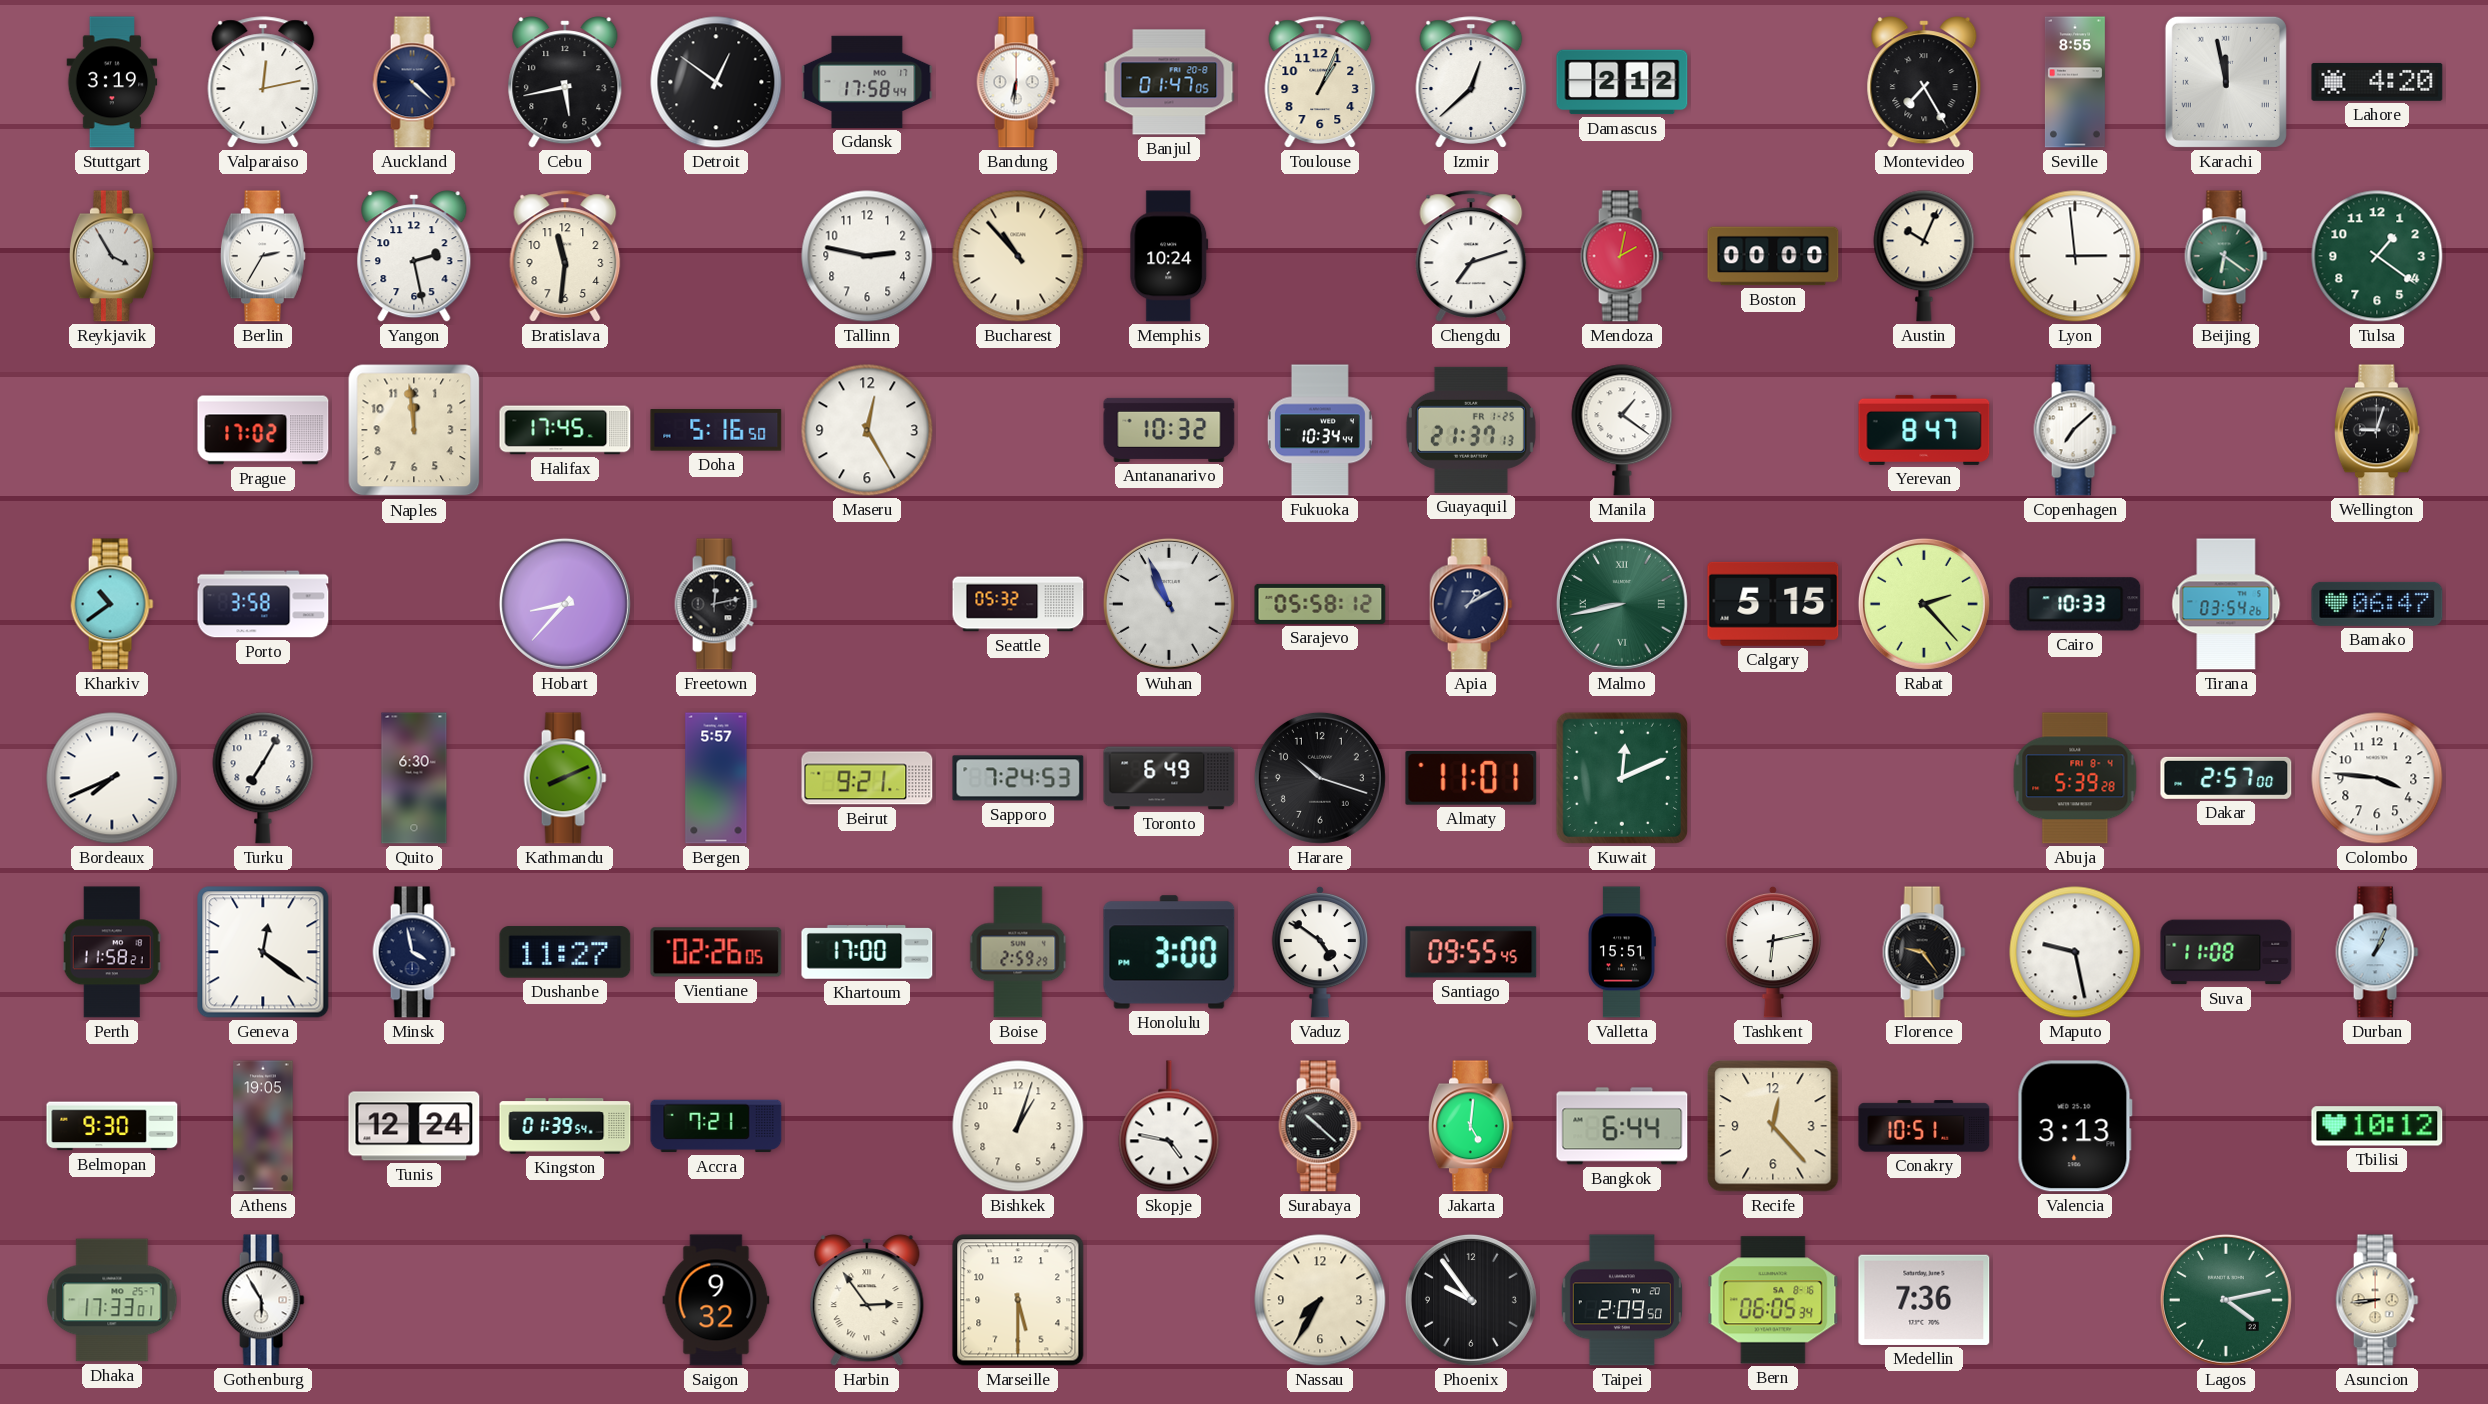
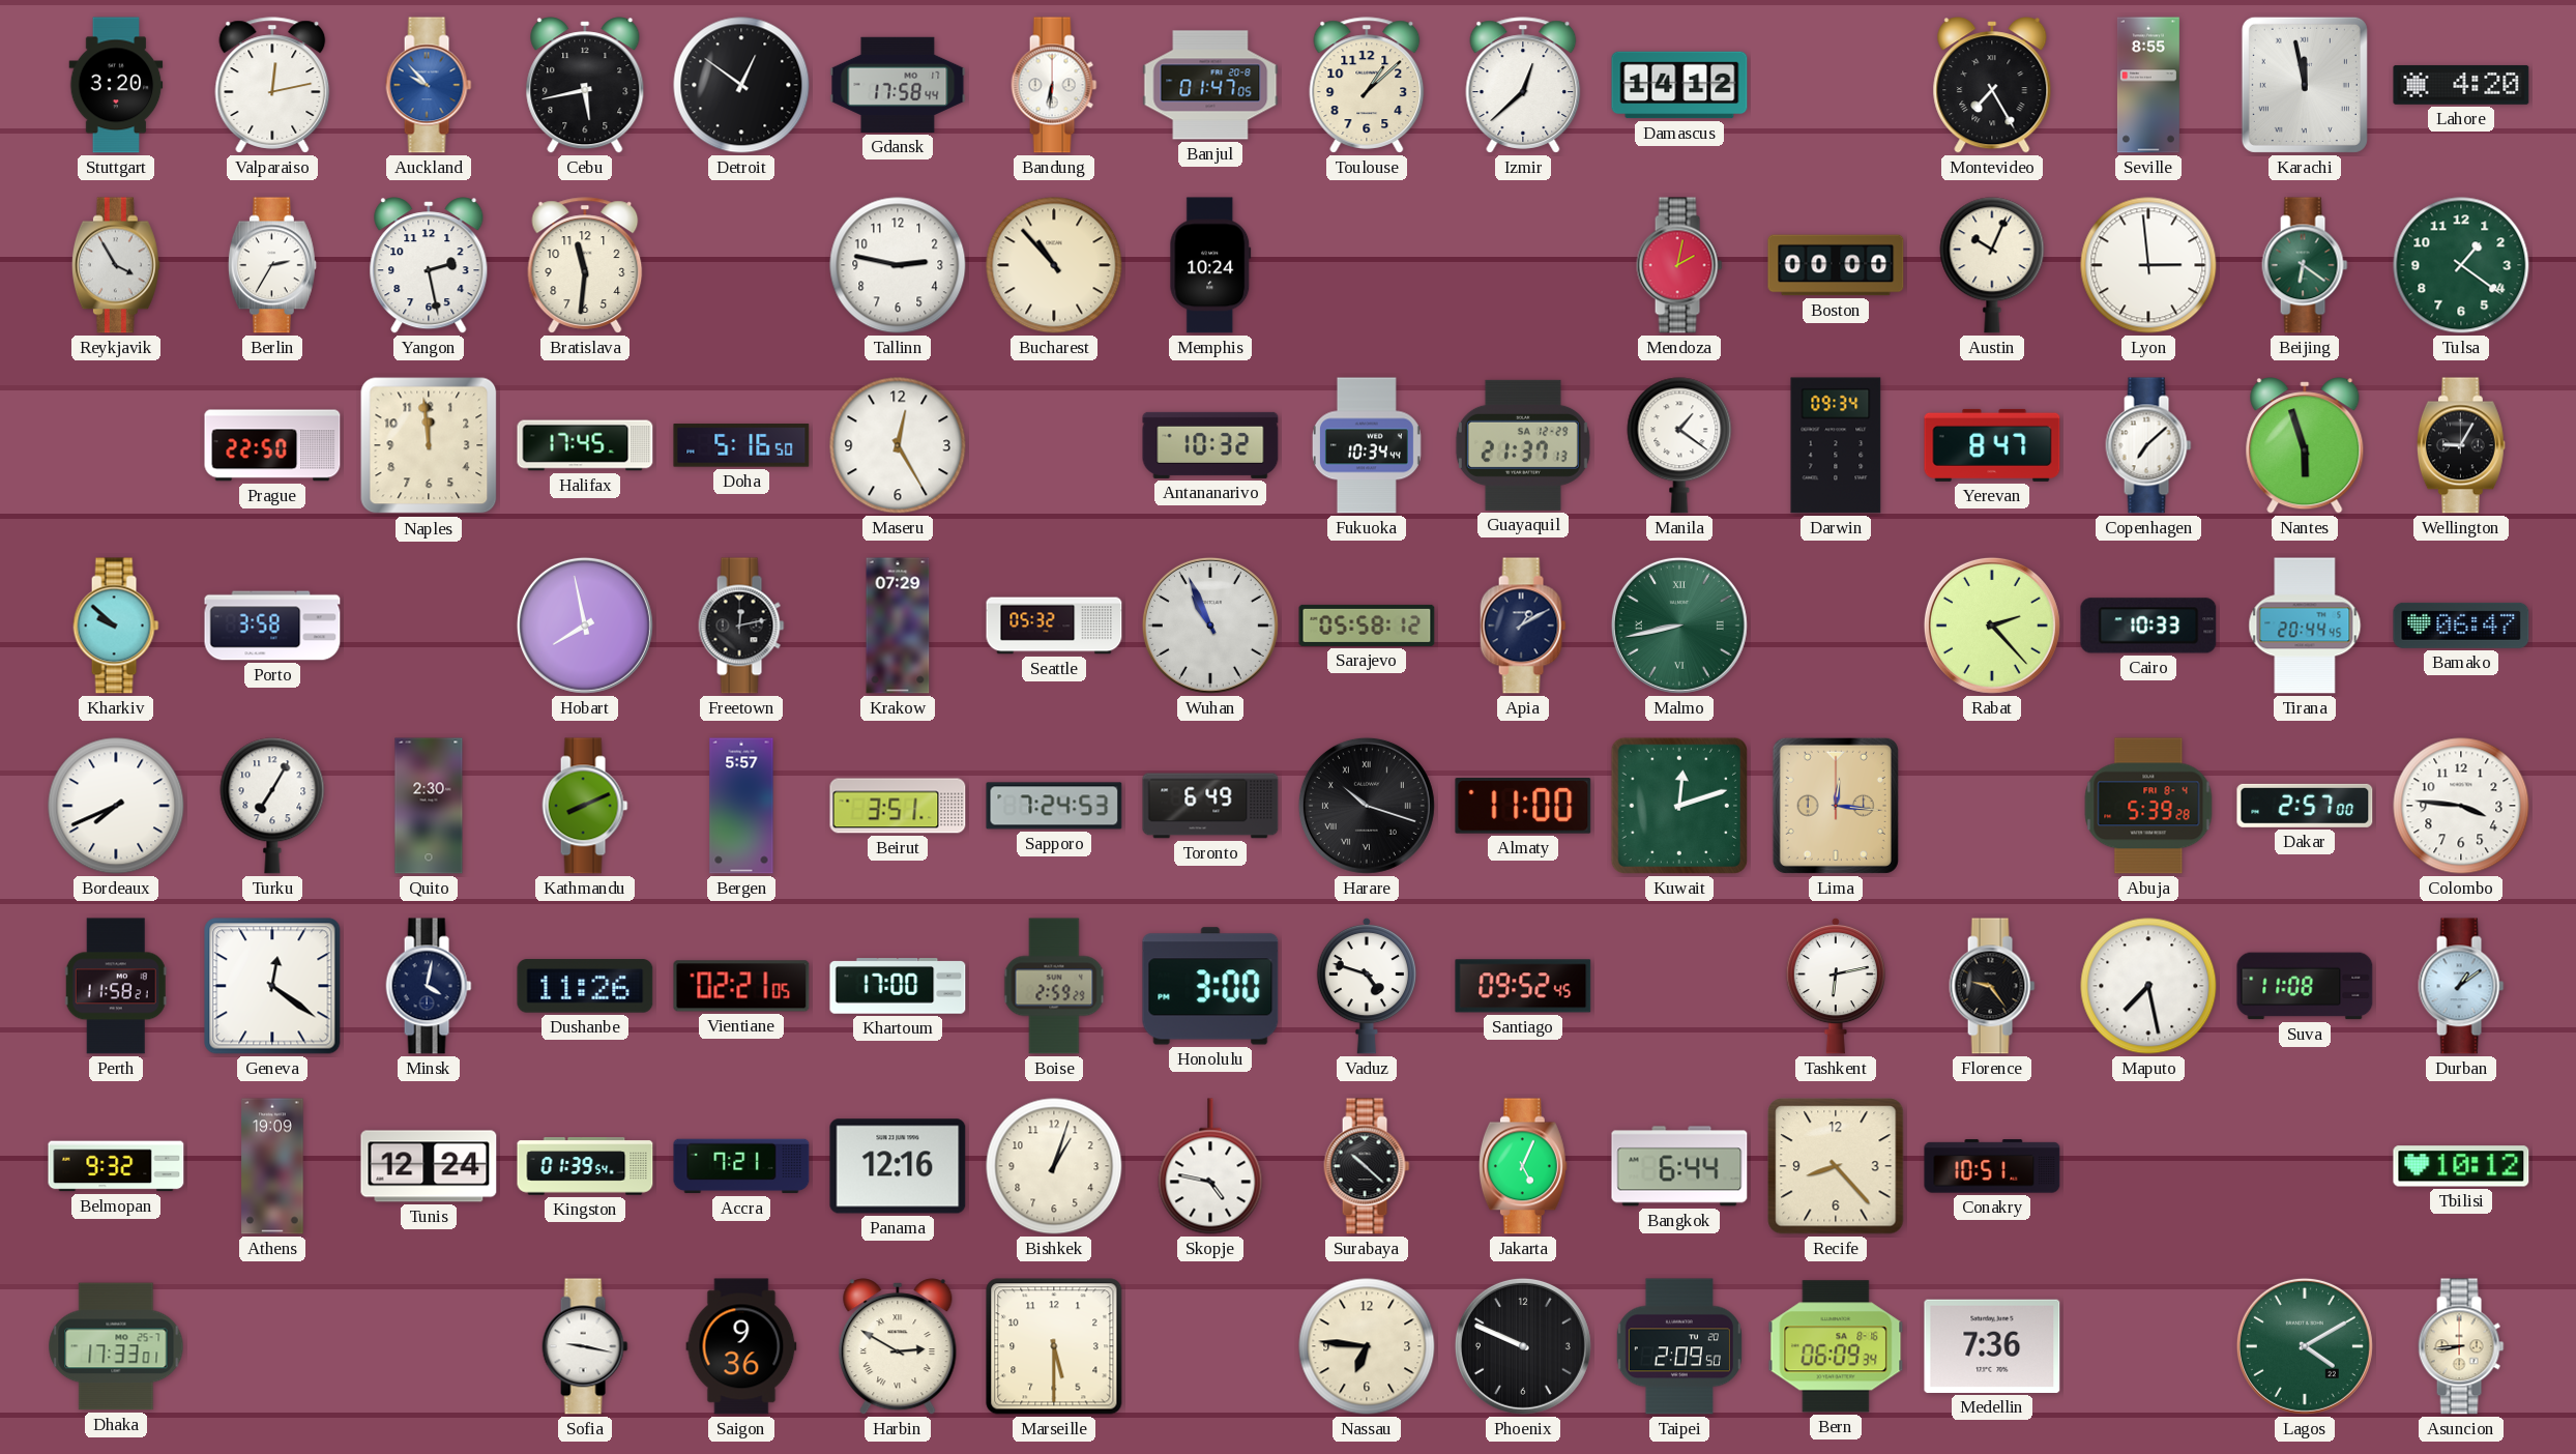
Stuttgart: 3:19 -> 3:20 (116, 85)
Auckland: 4:22 -> 9:53 (429, 85)
Auckland dial: navy -> blue (429, 85)
Toulouse: 1:04 -> 1:08 (1367, 85)
Damascus: 2:12 -> 14:12 (1679, 85)
Chengdu: 7:12 -> none (1471, 256)
Prague: 17:02 -> 22:50 (272, 445)
Guayaquil date: FR 1-25 -> SA 12-29 (1523, 445)
Darwin: none -> 09:34 (1836, 445)
Nantes: none -> 5:57 (2305, 445)
Wellington: 9:03 -> 9:05 (2461, 445)
Kharkiv: 10:39 -> 9:52 (116, 626)
Hobart: 8:37 -> 7:58 (585, 626)
Krakow: none -> 07:29 (898, 626)
Calgary: 5:15 -> none (1773, 604)
Tirana: 03:54 -> 20:44 (2305, 626)
Quito: 6:30 -> 2:30 (429, 806)
Beirut: 9:21 -> 3:51 (898, 806)
Harare numerals: Arabic -> Roman (1367, 806)
Almaty: 11:01 -> 11:00 (1523, 807)
Kuwait: 12:11 -> 12:12 (1679, 806)
Lima: none -> 12:16 (1836, 806)
Minsk: 3:58 -> 4:02 (429, 986)
Dushanbe: 11:27 -> 11:26 (585, 986)
Vientiane: 02:26 -> 02:21 (741, 986)
Vaduz: 4:51 -> 4:48 (1366, 986)
Santiago: 09:55 -> 09:52 (1523, 986)
Valletta: 15:51 -> none (1622, 952)
Maputo: 9:28 -> 7:28 (2148, 986)
Durban: 1:04 -> 1:09 (2461, 986)
Belmopan: 9:30 -> 9:32 (116, 1166)
Athens: 19:05 -> 19:09 (272, 1166)
Panama: none -> 12:16 (898, 1166)
Jakarta: 5:01 -> 5:04 (1523, 1166)
Recife: 12:23 -> 8:23 (1836, 1166)
Valencia: 3:13 -> none (2075, 1126)
Gothenburg: 5:55 -> none (263, 1300)
Sofia: none -> 9:17 (585, 1346)
Saigon: 9:32 -> 9:36 (741, 1346)
Harbin: 2:54 -> 2:50 (898, 1346)
Nassau: 7:35 -> 6:46 (1367, 1346)
Phoenix: 9:54 -> 9:49 (1523, 1346)
Bern: 06:05 -> 06:09 (1836, 1346)
Lagos: 4:13 -> 4:10 (2305, 1346)
